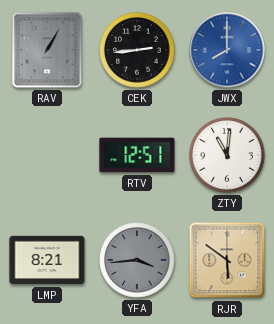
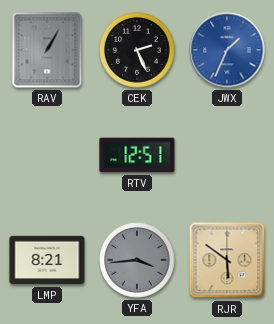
CEK: 2:44 -> 2:26 (137, 50)
JWX: 8:00 -> 1:34 (227, 50)
ZTY: 11:01 -> none (227, 155)
